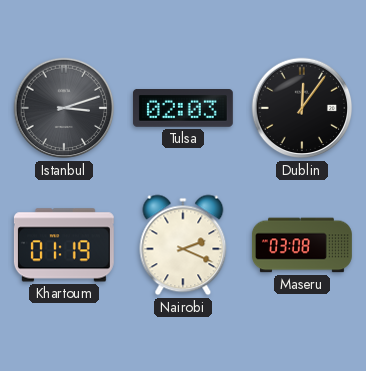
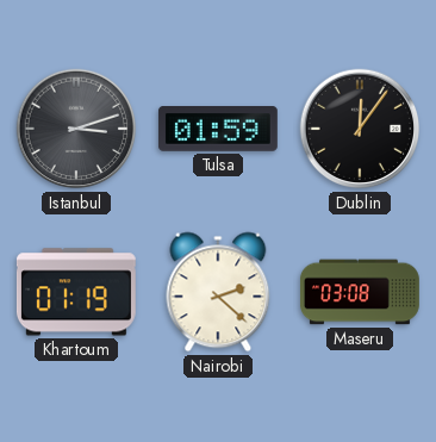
Tulsa: 02:03 -> 01:59 (218, 130)
Nairobi: 2:19 -> 2:22 (218, 292)
